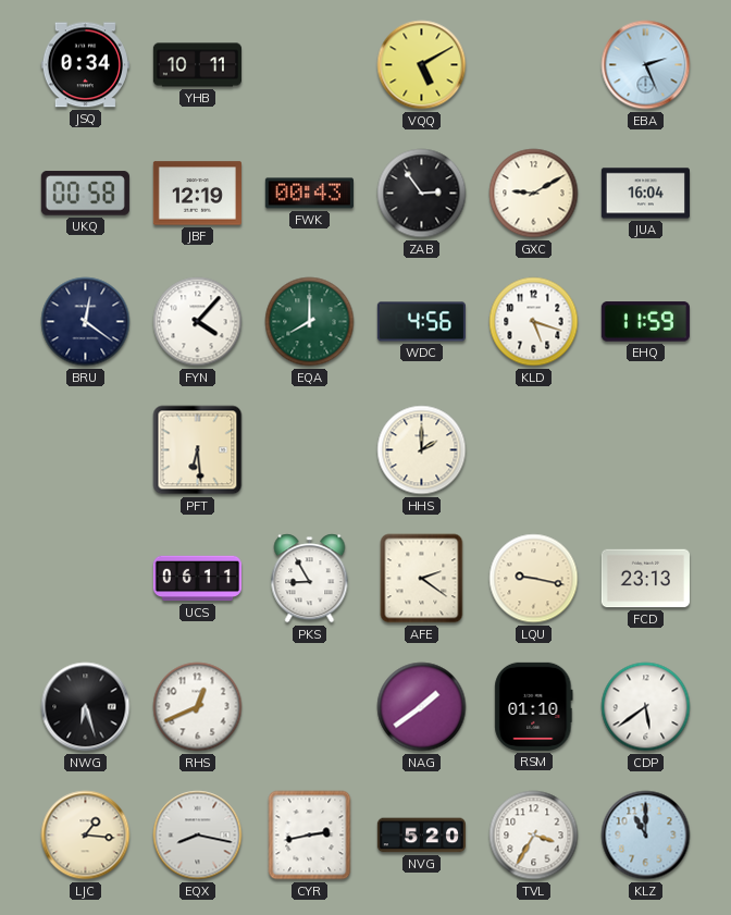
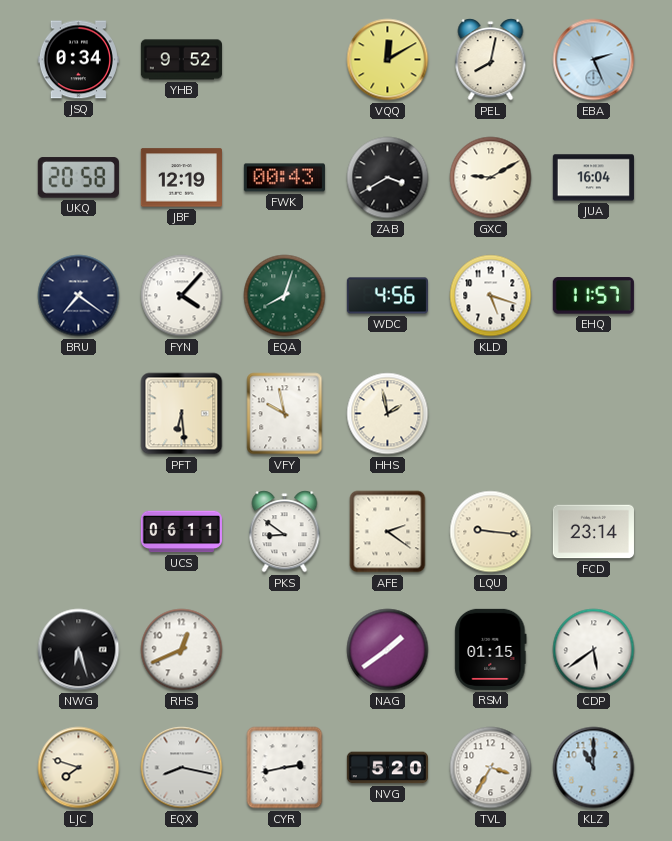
YHB: 10:11 -> 9:52 (181, 60)
VQQ: 5:10 -> 12:10 (388, 60)
PEL: none -> 8:02 (491, 60)
UKQ: 00:58 -> 20:58 (78, 178)
ZAB: 2:54 -> 3:40 (388, 178)
BRU: 12:21 -> 7:21 (79, 296)
EQA: 8:00 -> 8:03 (285, 296)
EHQ: 11:59 -> 11:57 (593, 296)
VFY: none -> 9:58 (285, 414)
HHS: 2:00 -> 1:58 (388, 414)
PKS: 8:55 -> 8:51 (285, 532)
LQU: 9:17 -> 9:16 (491, 532)
FCD: 23:13 -> 23:14 (593, 532)
RSM: 01:10 -> 01:15 (491, 649)
LJC: 1:16 -> 7:48 (79, 768)
